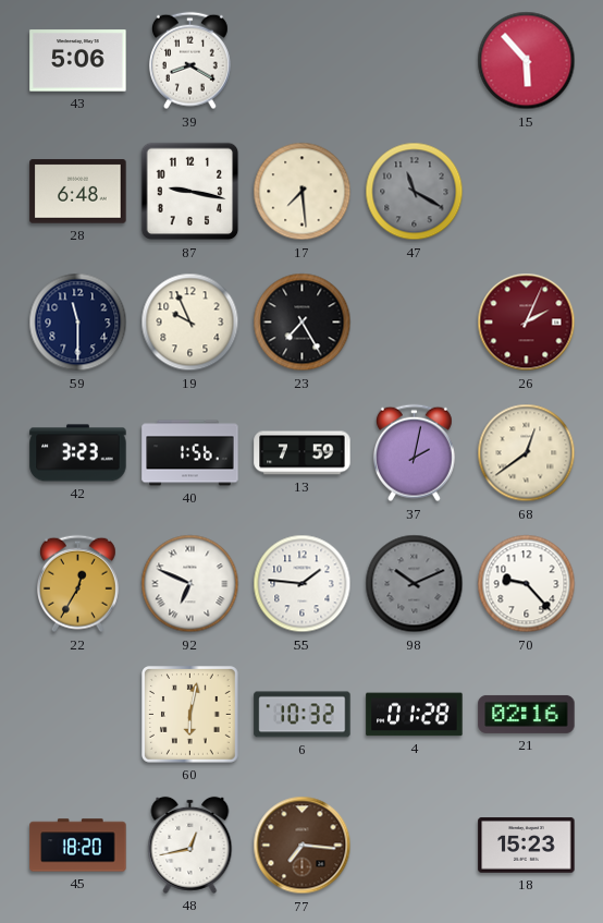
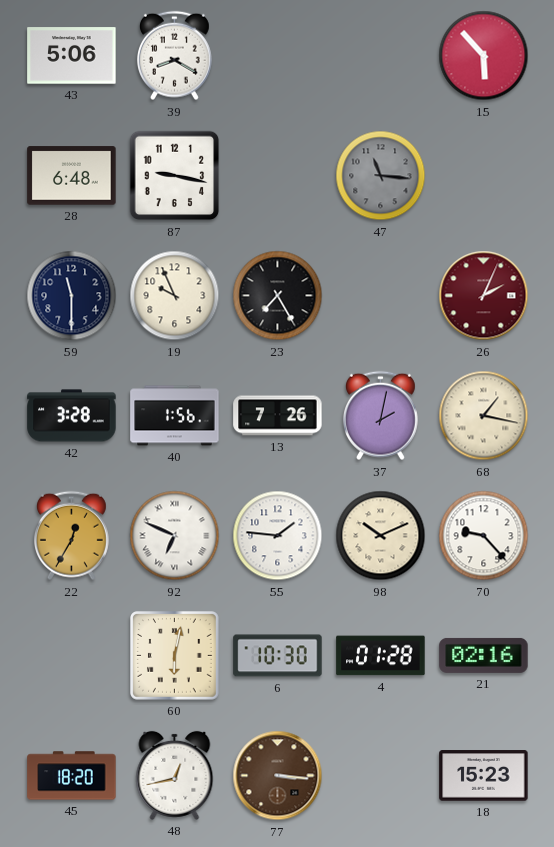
17: 7:29 -> none (303, 192)
47: 11:20 -> 11:16 (381, 176)
42: 3:23 -> 3:28 (72, 416)
13: 7:59 -> 7:26 (278, 416)
68: 12:39 -> 1:17 (484, 416)
98 dial: grey -> cream (381, 536)
6: 10:32 -> 10:30 (278, 656)
77: 7:16 -> 3:16 (278, 776)
